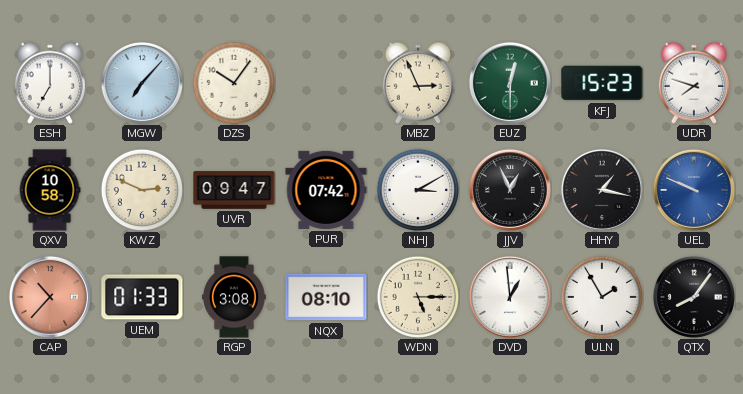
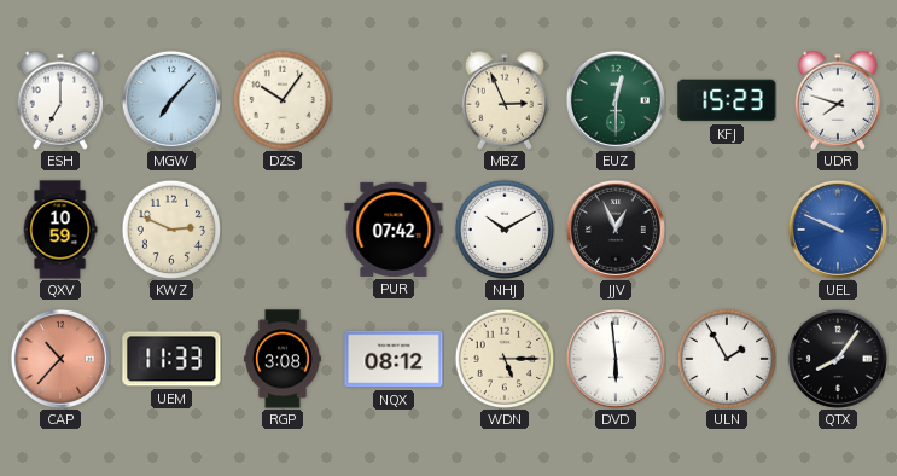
QXV: 10:58 -> 10:59 (60, 230)
UVR: 09:47 -> none (234, 190)
NHJ: 3:10 -> 10:10 (503, 228)
HHY: 1:17 -> none (602, 190)
UEM: 01:33 -> 11:33 (171, 359)
NQX: 08:10 -> 08:12 (394, 359)
DVD: 12:59 -> 5:59 (616, 359)
